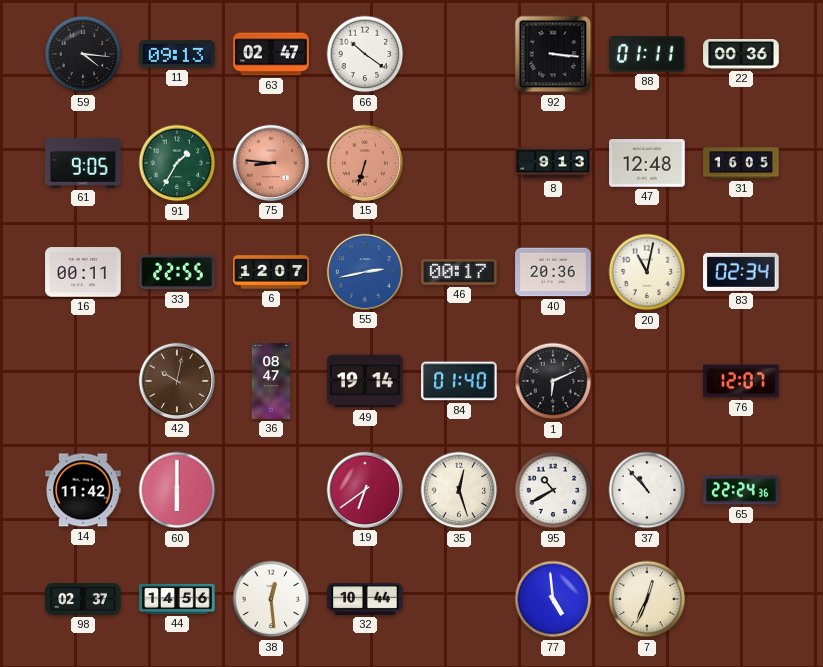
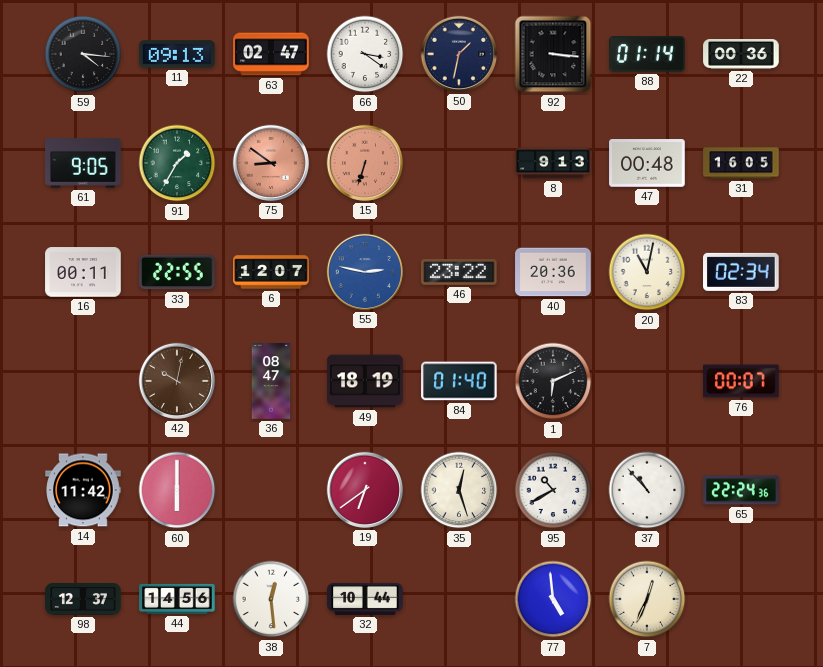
66: 10:21 -> 3:21 (365, 54)
50: none -> 1:32 (459, 54)
88: 01:11 -> 01:14 (647, 54)
75: 8:46 -> 8:51 (271, 163)
47: 12:48 -> 00:48 (647, 163)
55: 2:43 -> 2:47 (365, 272)
46: 00:17 -> 23:22 (459, 273)
49: 19:14 -> 18:19 (365, 381)
76: 12:07 -> 00:07 (741, 381)
98: 02:37 -> 12:37 (83, 600)
